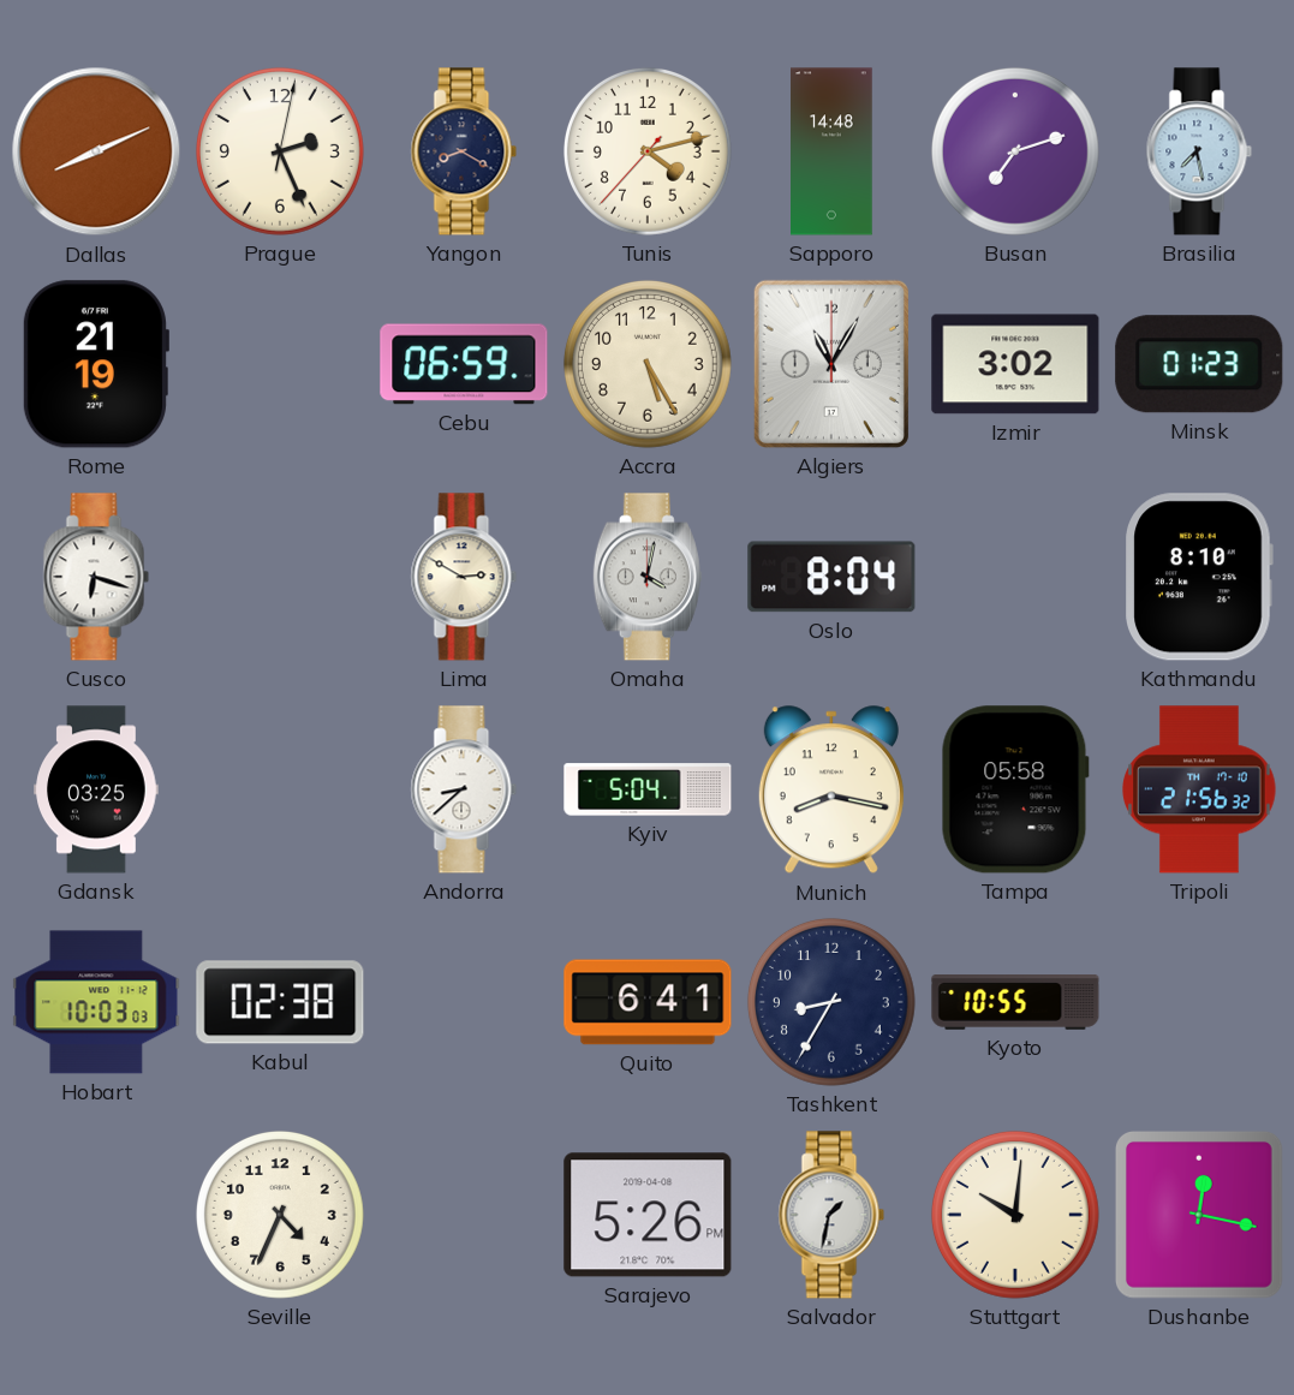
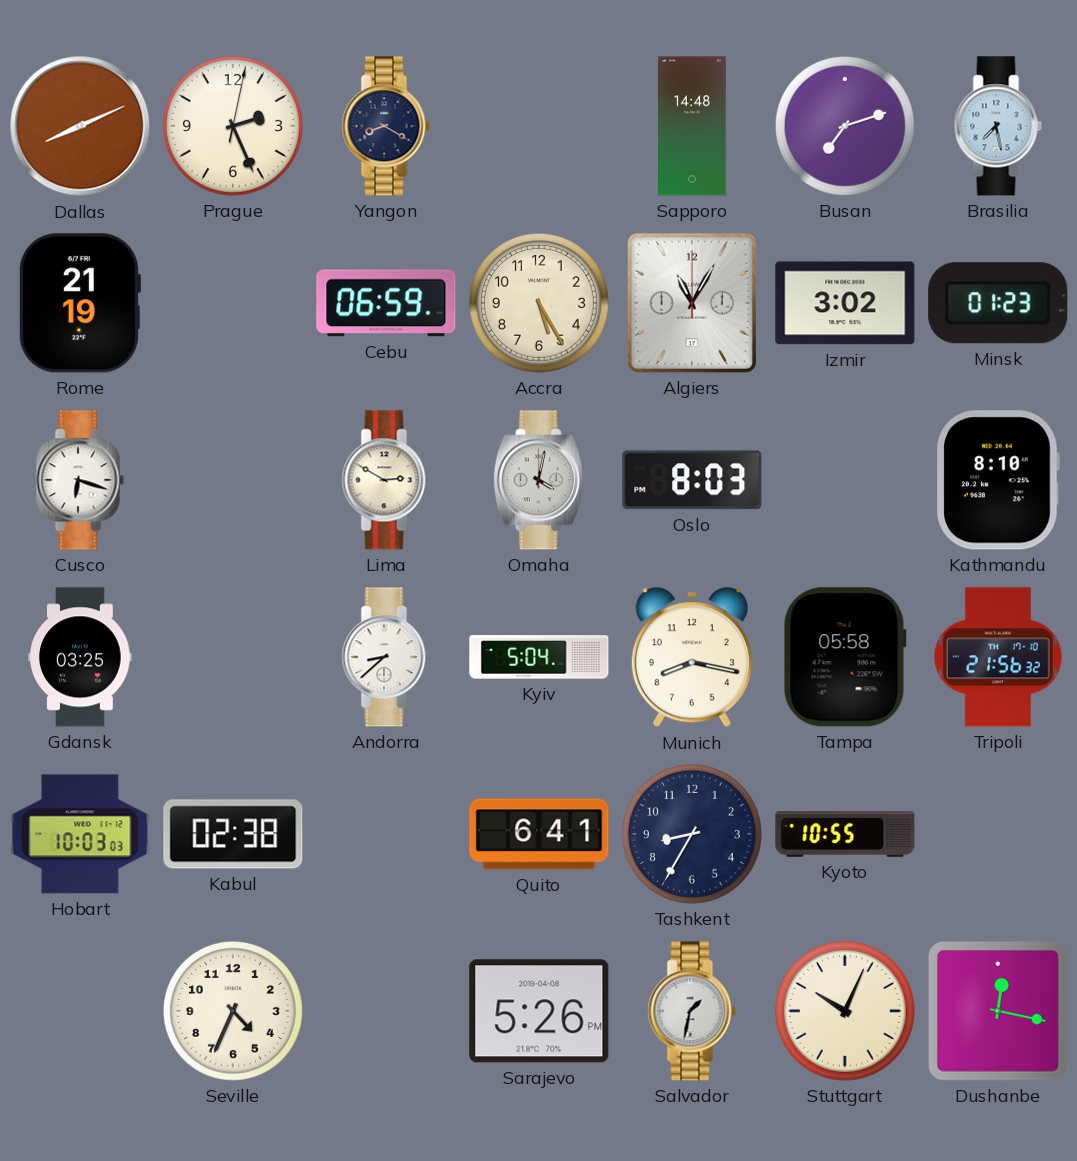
Tunis: 4:12 -> none (648, 151)
Oslo: 8:04 -> 8:03 (692, 480)
Stuttgart: 10:01 -> 10:04 (845, 1011)
